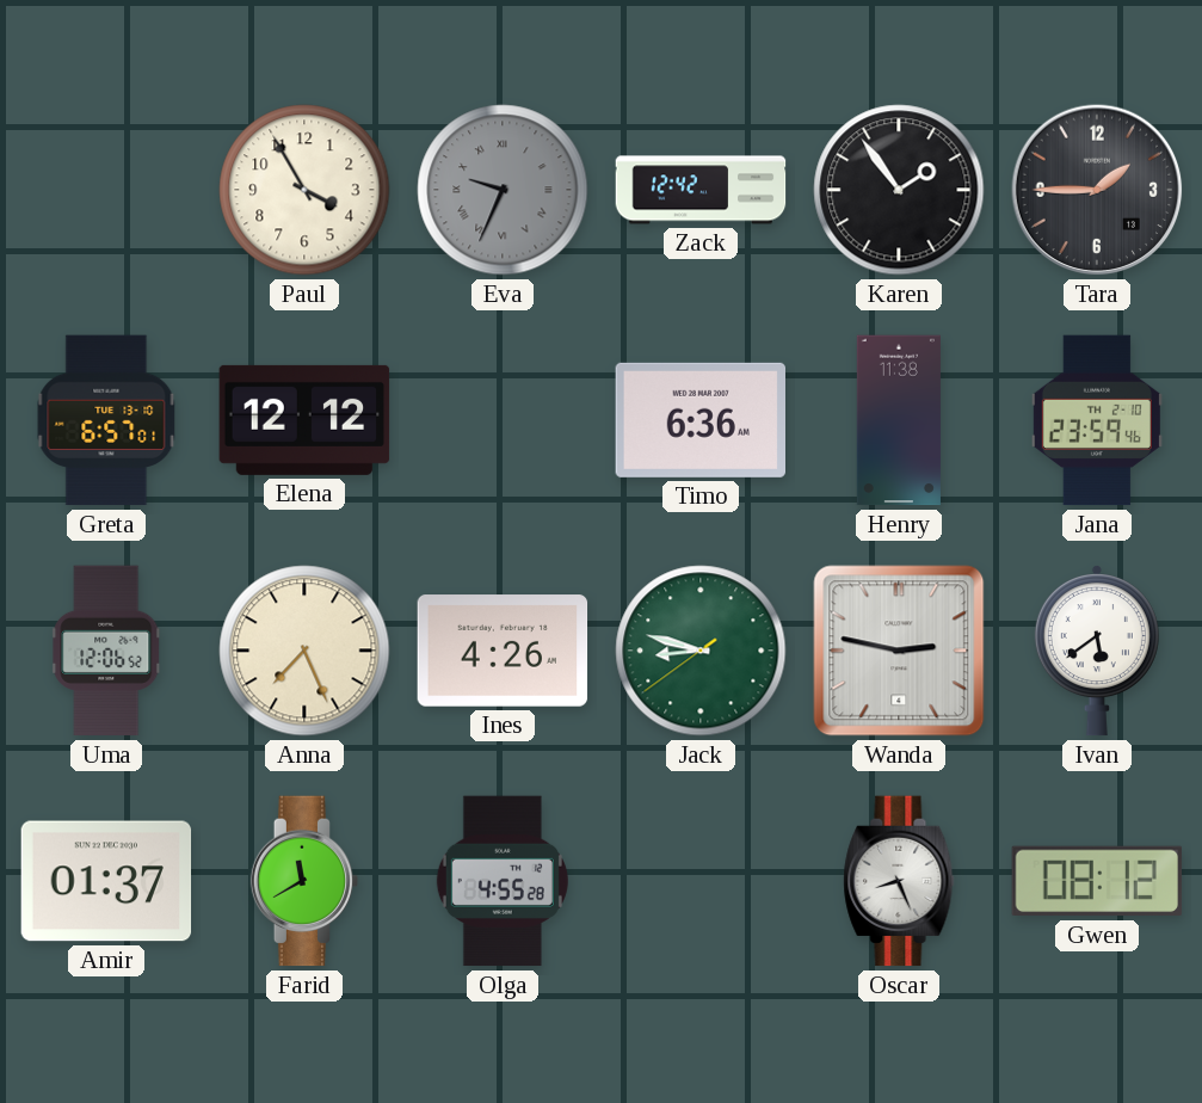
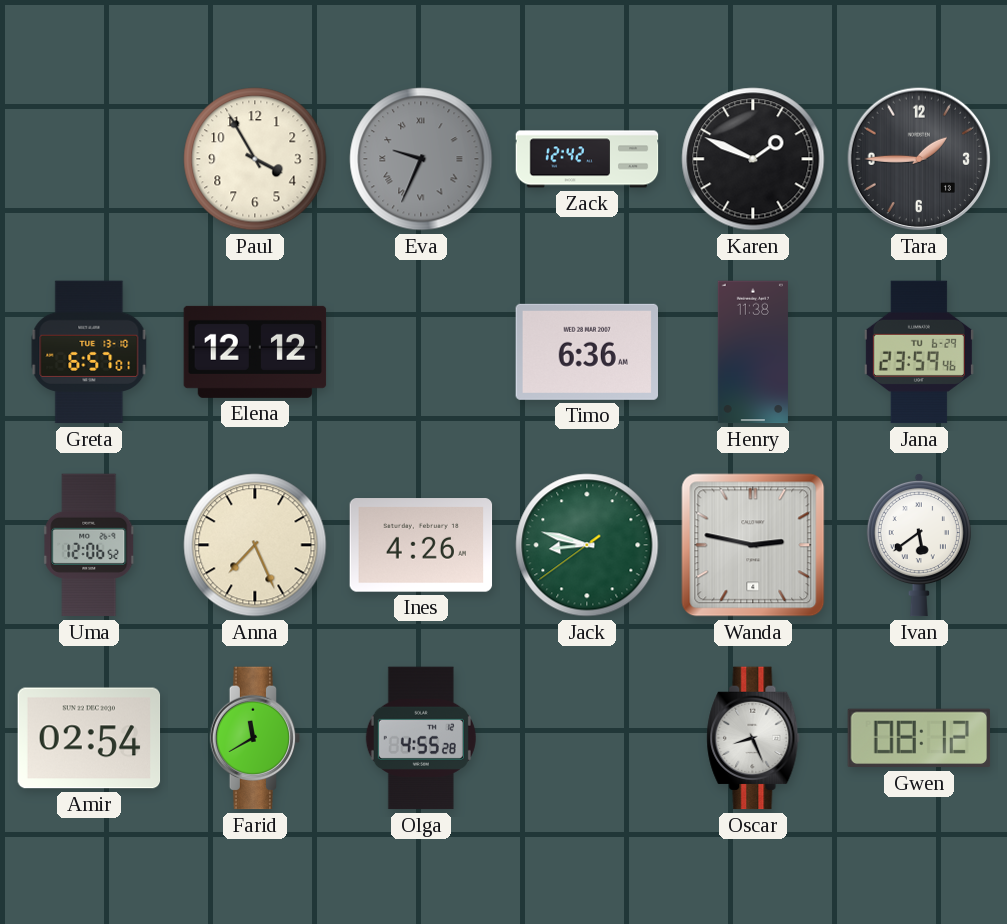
Karen: 1:54 -> 1:49 (753, 159)
Jana date: TH 2-10 -> TU 6-29 (919, 352)
Amir: 01:37 -> 02:54 (89, 738)
